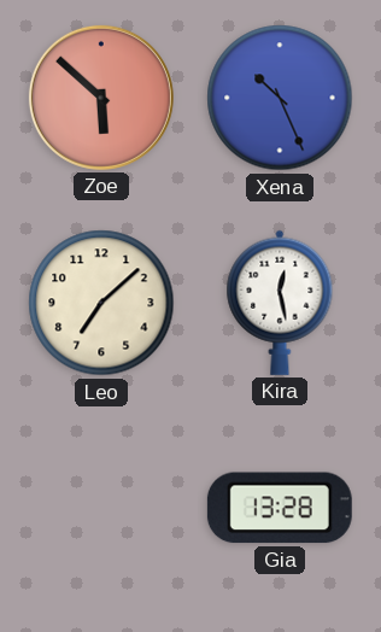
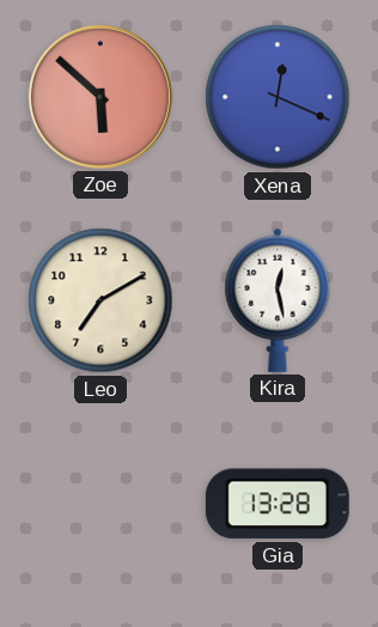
Xena: 10:26 -> 12:19 (278, 97)
Leo: 7:08 -> 7:10 (100, 300)
